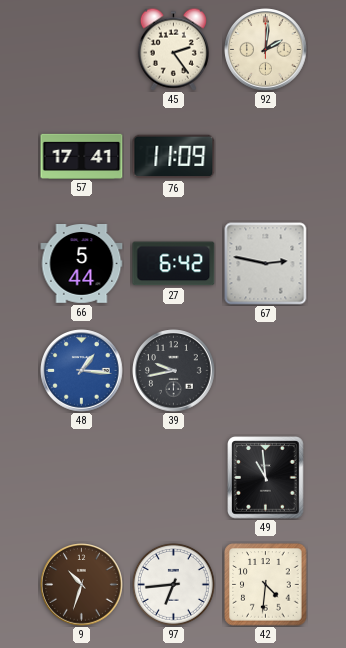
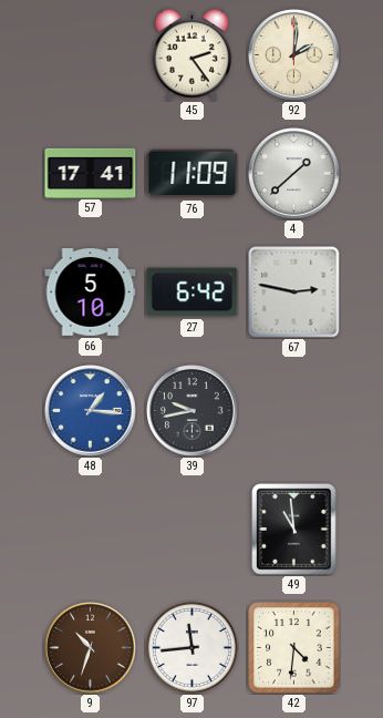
4: none -> 1:38 (294, 174)
66: 5:44 -> 5:10 (91, 293)
97: 6:44 -> 11:44 (191, 647)
